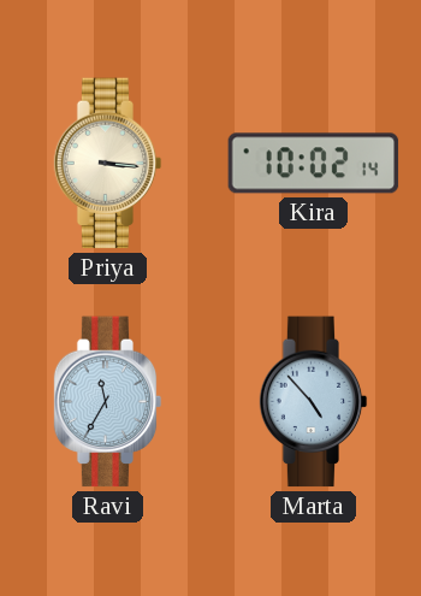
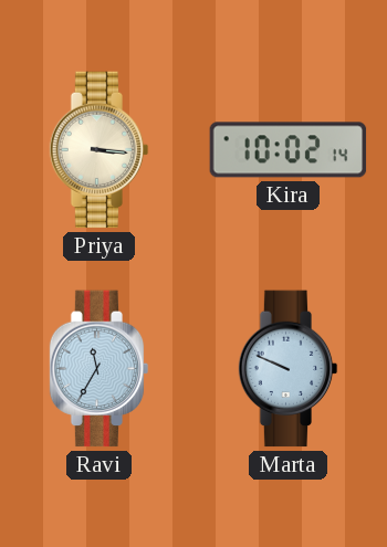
Marta: 4:53 -> 9:49 (289, 369)
